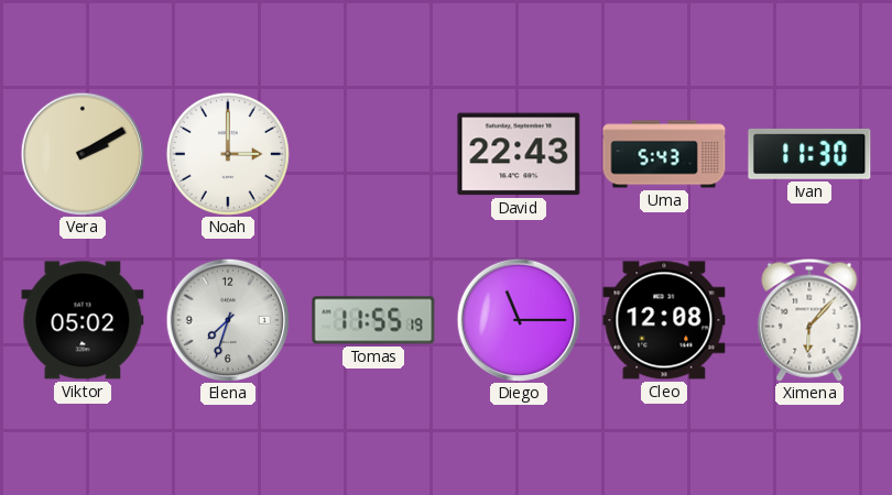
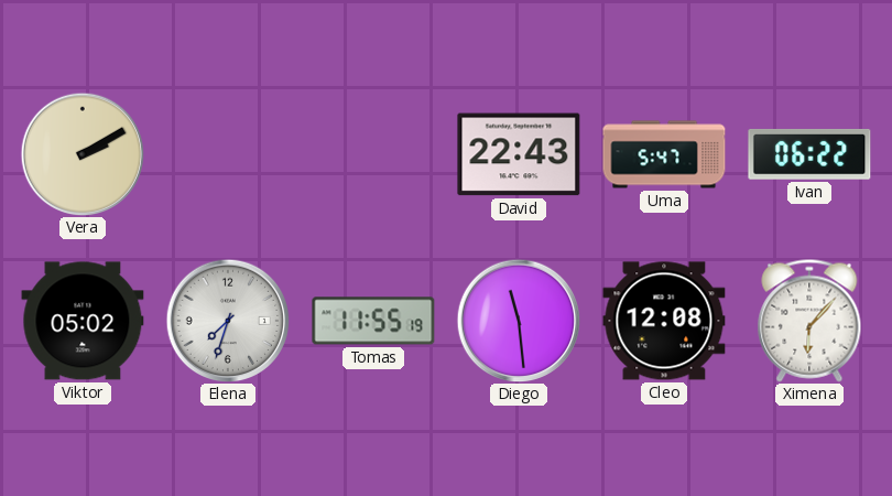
Noah: 3:00 -> none (228, 154)
Uma: 5:43 -> 5:47 (664, 154)
Ivan: 11:30 -> 06:22 (809, 154)
Diego: 11:15 -> 11:29 (519, 321)
